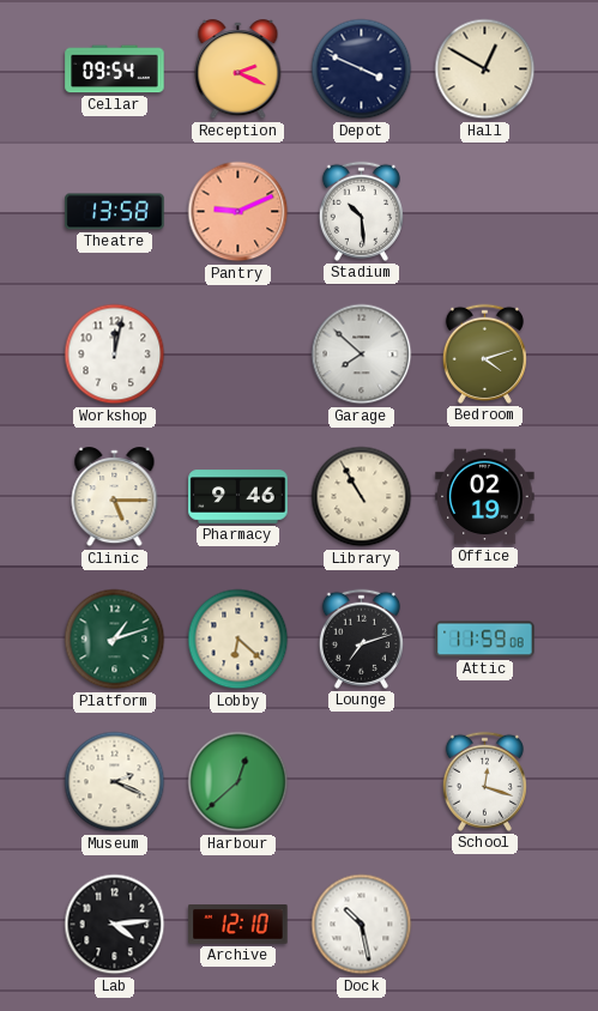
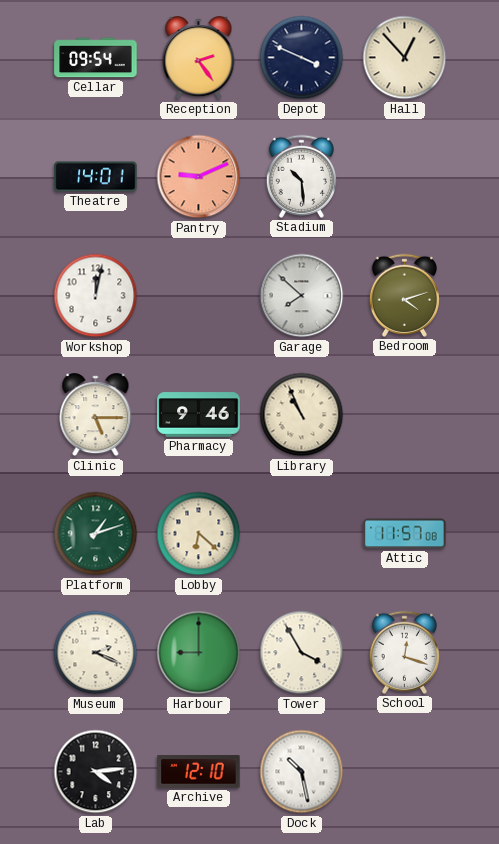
Reception: 2:19 -> 2:24 (199, 58)
Hall: 12:50 -> 12:53 (405, 58)
Theatre: 13:58 -> 14:01 (96, 177)
Library: 10:55 -> 10:56 (302, 415)
Office: 02:19 -> none (485, 497)
Lounge: 7:12 -> none (361, 638)
Attic: 11:59 -> 11:57 (405, 534)
Harbour: 12:38 -> 9:00 (199, 653)
Tower: none -> 3:55 (302, 653)
